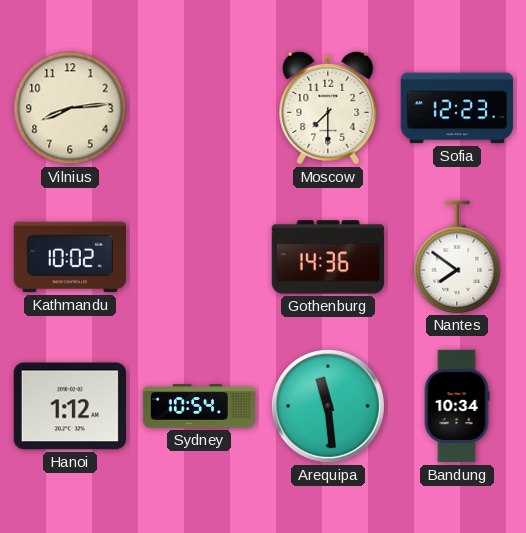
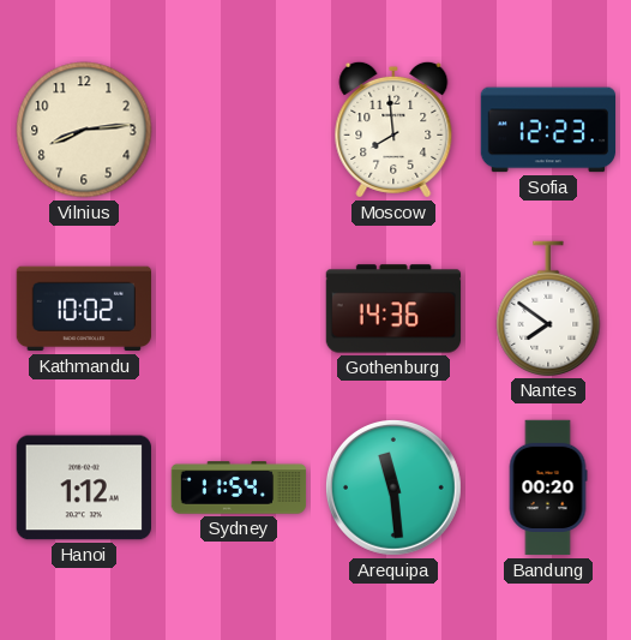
Moscow: 7:30 -> 7:59 (393, 130)
Sydney: 10:54 -> 11:54 (239, 488)
Bandung: 10:34 -> 00:20 (548, 488)
